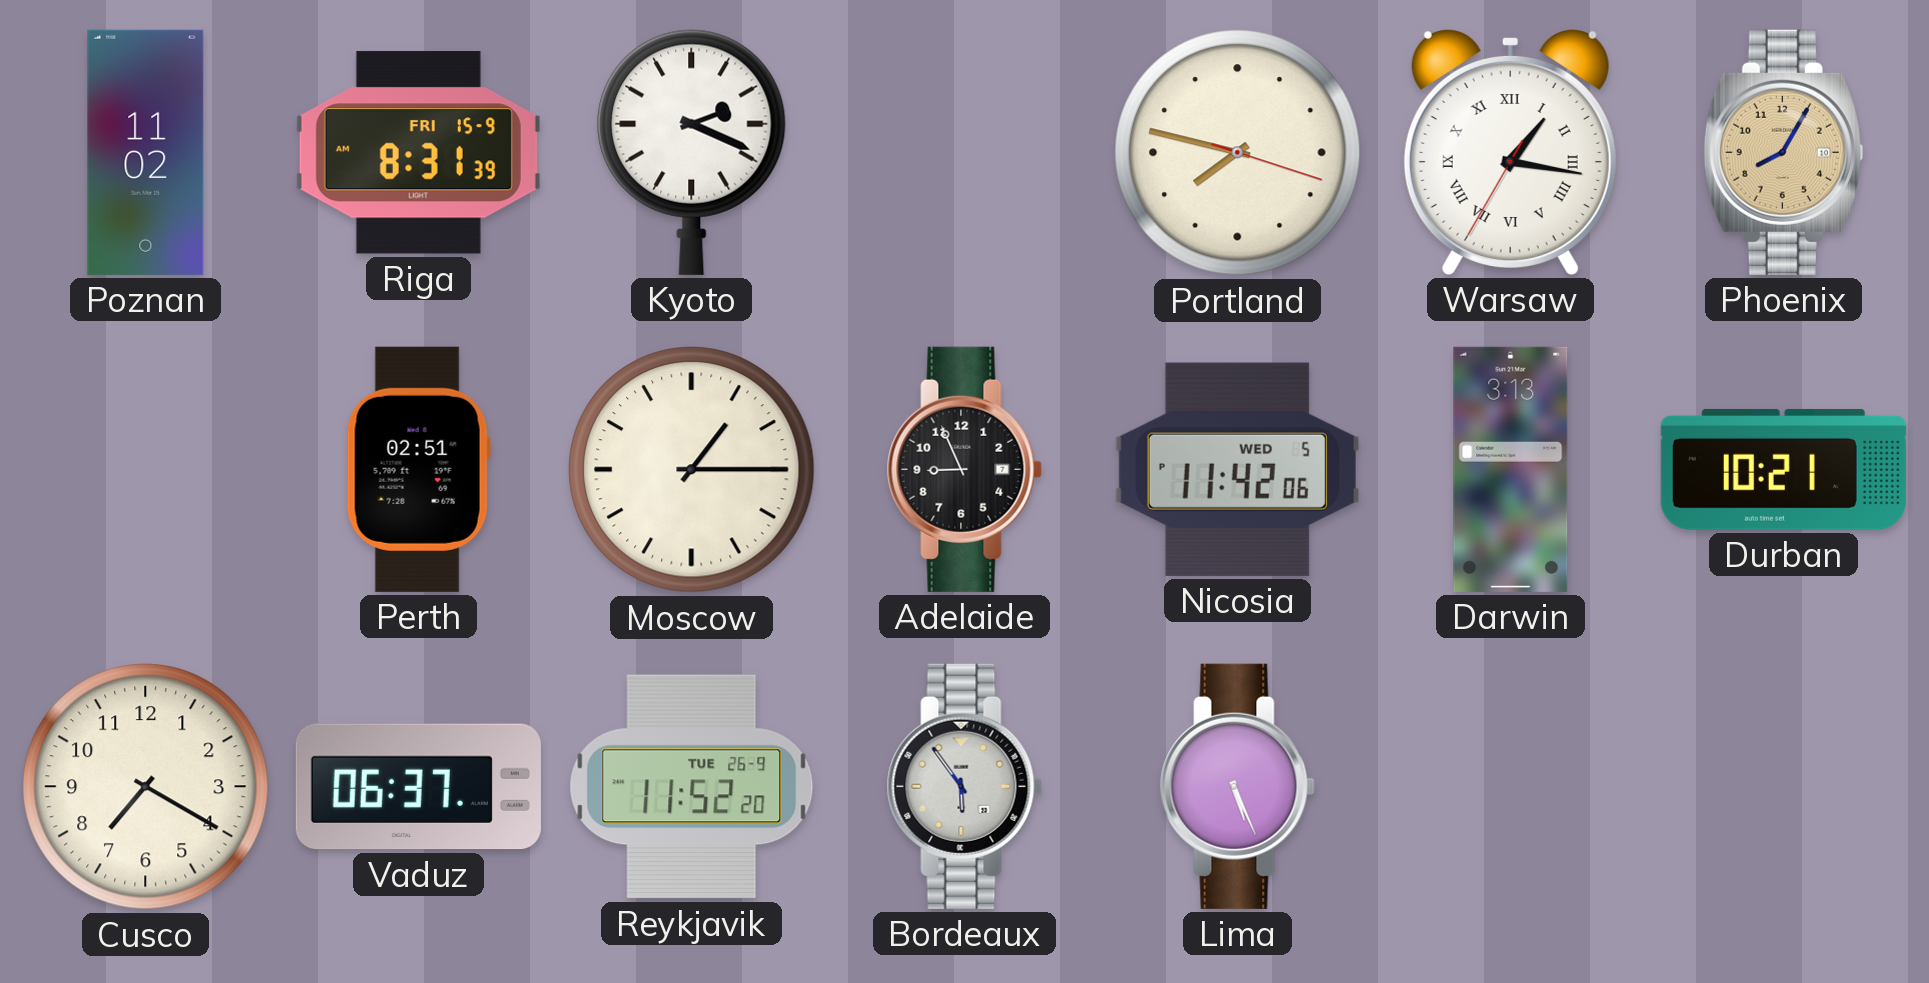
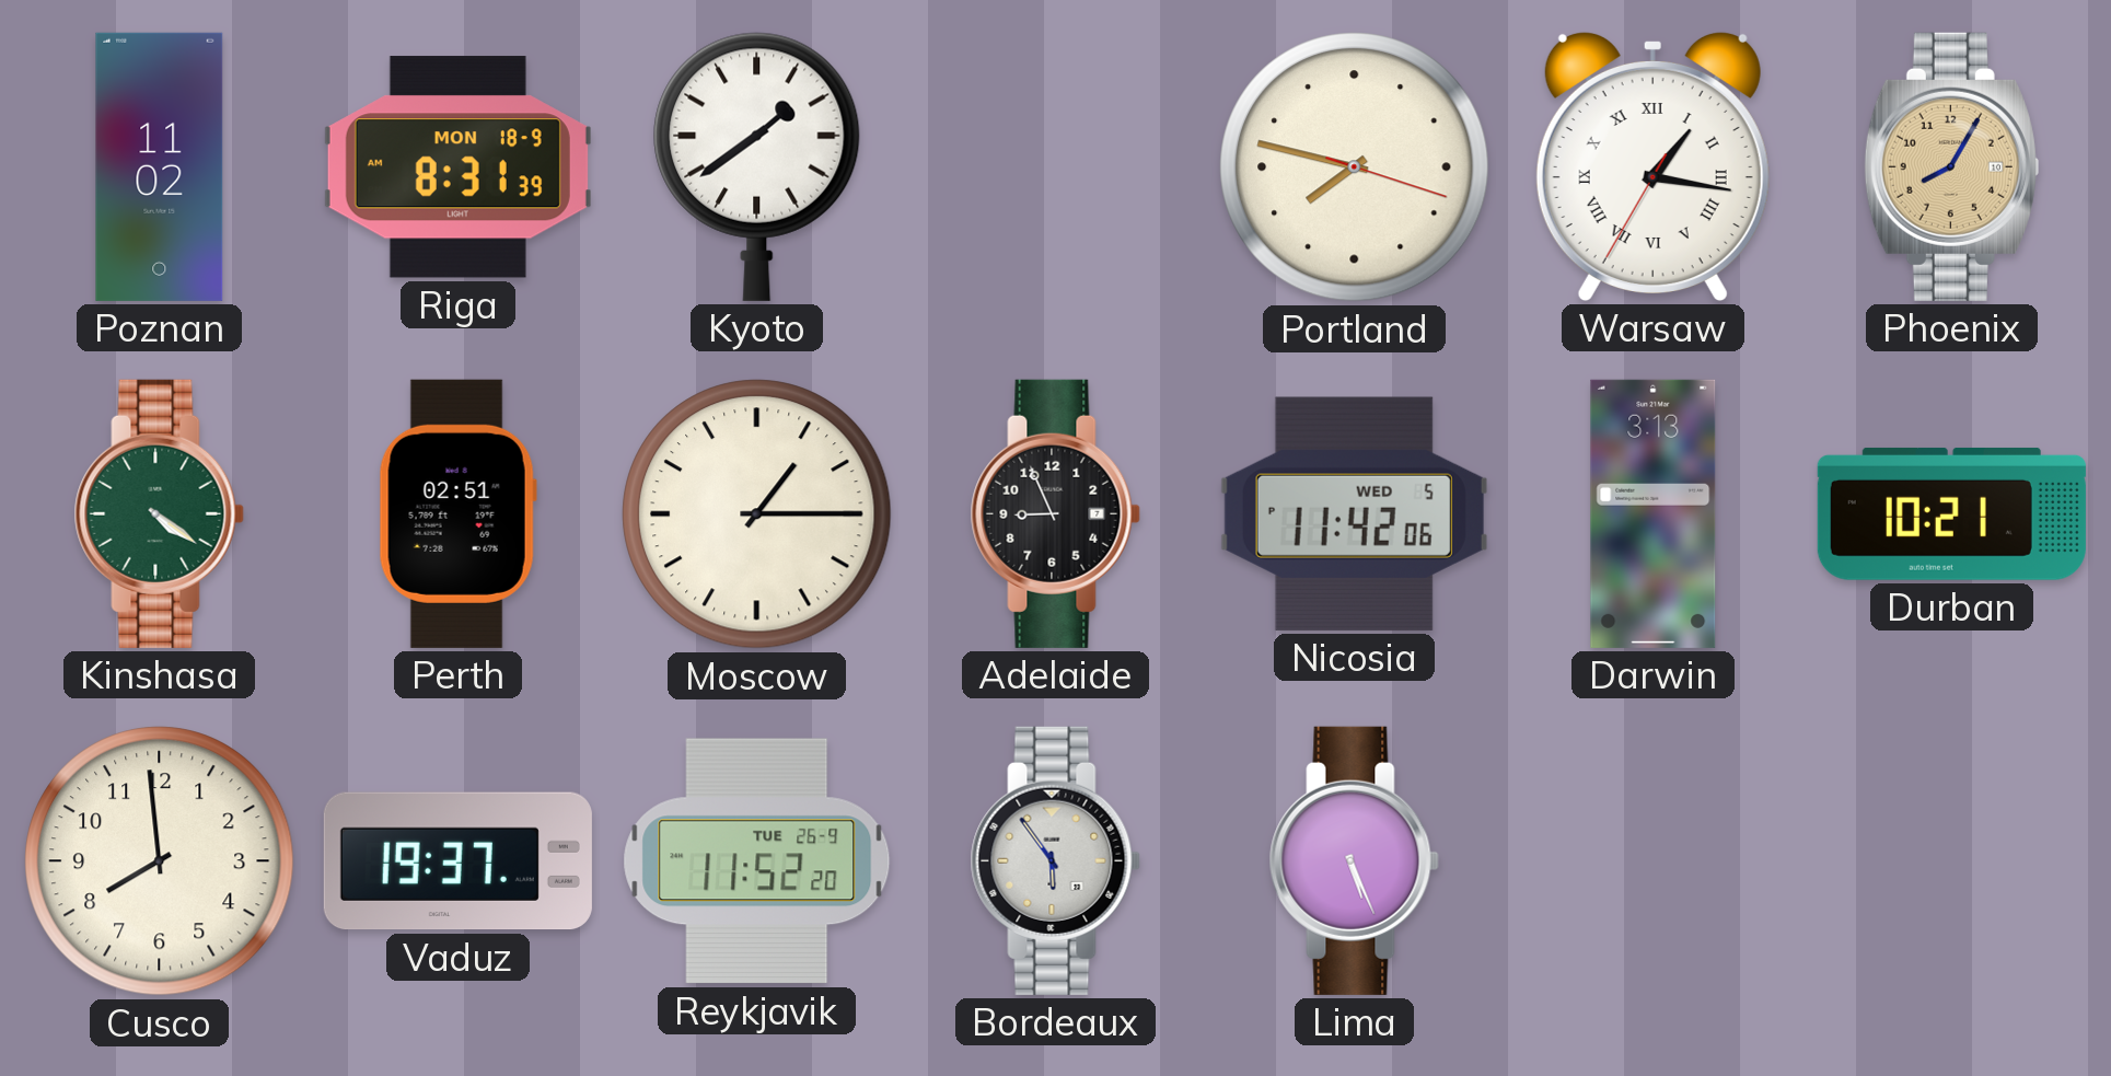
Riga date: FRI 15-9 -> MON 18-9 (457, 167)
Kyoto: 2:19 -> 1:39 (757, 166)
Kinshasa: none -> 4:21 (159, 513)
Cusco: 7:20 -> 7:59 (160, 861)
Vaduz: 06:37 -> 19:37 (457, 861)
